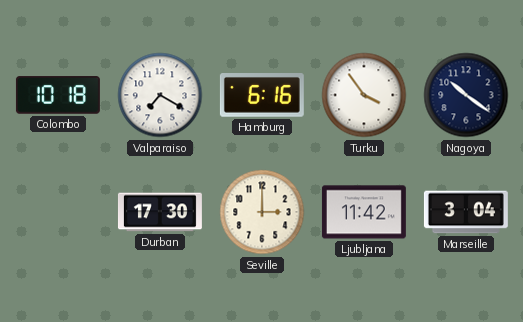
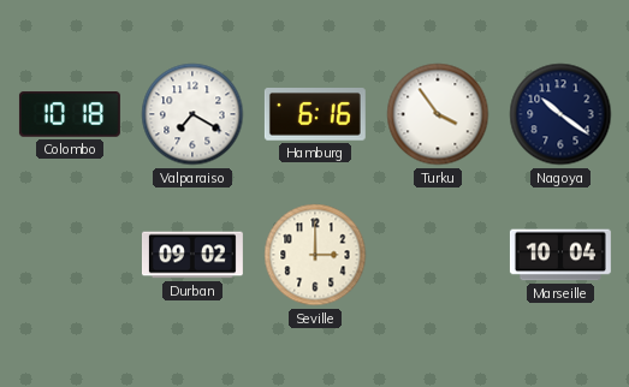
Durban: 17:30 -> 09:02 (192, 255)
Ljubljana: 11:42 -> none (364, 212)
Marseille: 3:04 -> 10:04 (560, 255)
